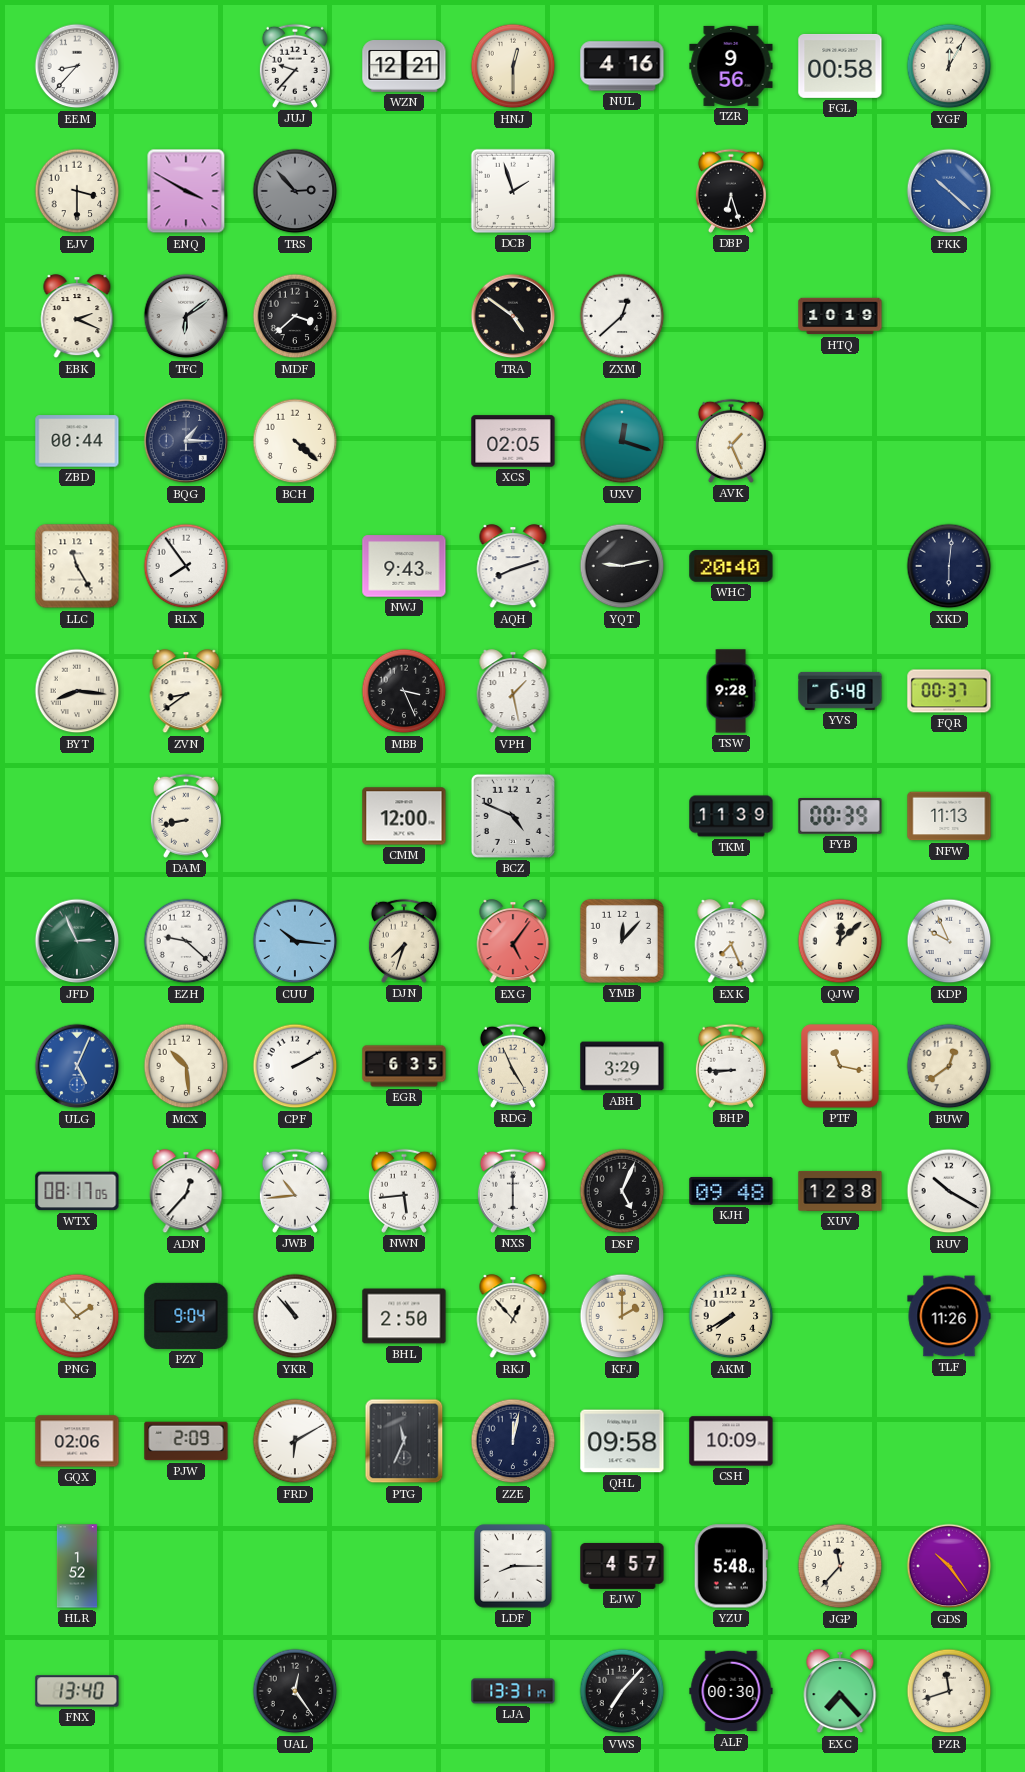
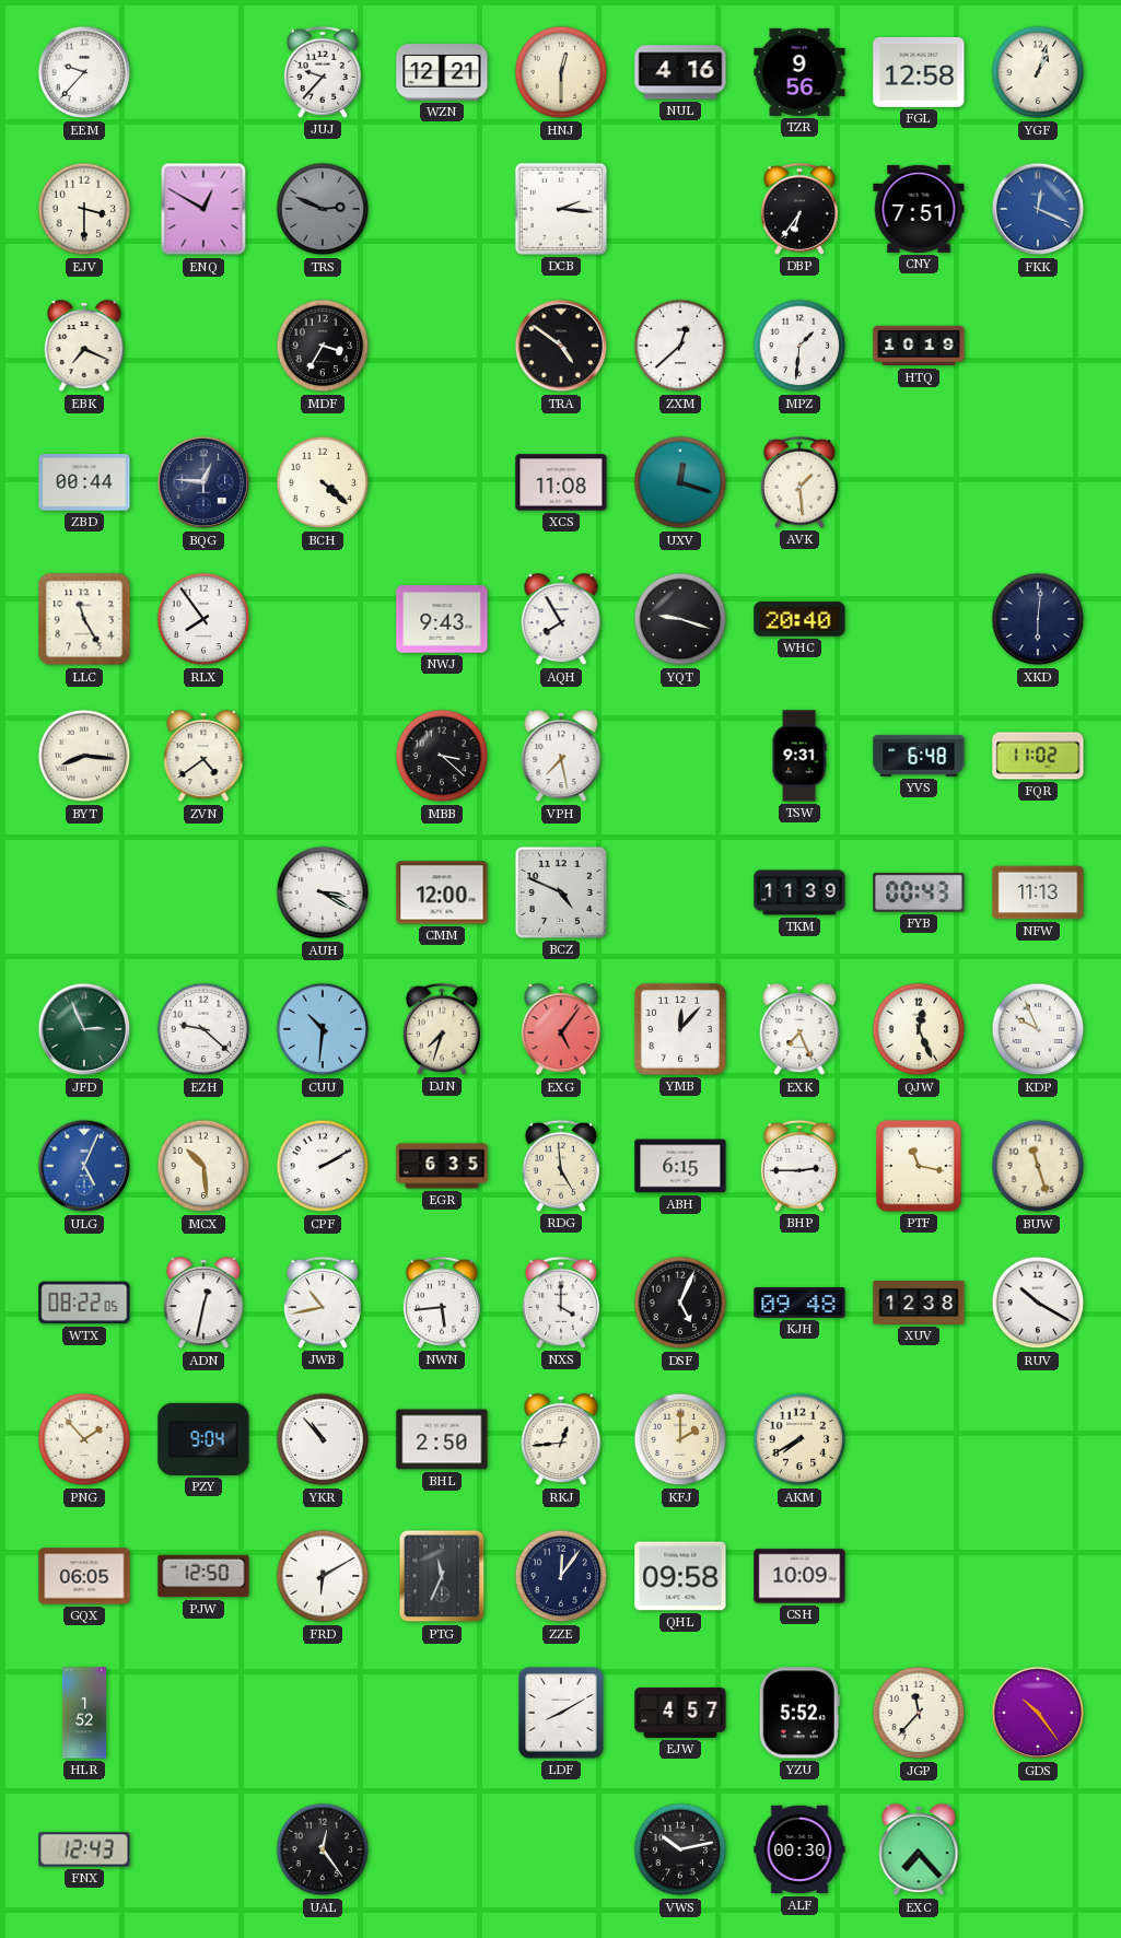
EEM: 8:37 -> 9:37 (84, 72)
FGL: 00:58 -> 12:58 (919, 72)
YGF: 12:05 -> 1:03 (1038, 72)
ENQ: 3:50 -> 12:50 (203, 209)
TRS: 2:53 -> 2:49 (323, 209)
DCB: 1:57 -> 2:16 (561, 209)
DBP: 6:27 -> 6:36 (799, 209)
CNY: none -> 7:51 (919, 209)
FKK: 10:22 -> 12:19 (1038, 209)
EBK: 2:19 -> 7:19 (84, 347)
TFC: 6:09 -> none (186, 316)
MDF: 3:38 -> 3:35 (323, 346)
MPZ: none -> 1:31 (799, 346)
BQG: 1:15 -> 12:46 (203, 482)
XCS: 02:05 -> 11:08 (561, 482)
AVK: 1:26 -> 1:29 (799, 482)
AQH: 8:12 -> 7:55 (561, 620)
YQT: 9:13 -> 9:18 (680, 619)
ZVN: 8:39 -> 4:39 (203, 757)
MBB: 3:26 -> 3:22 (442, 756)
VPH: 1:28 -> 7:28 (561, 757)
TSW: 9:28 -> 9:31 (799, 756)
FQR: 00:37 -> 11:02 (1038, 756)
DAM: 8:43 -> none (186, 816)
AUH: none -> 3:20 (323, 892)
FYB: 00:39 -> 00:43 (919, 894)
CUU: 10:16 -> 10:31 (323, 1029)
QJW: 12:08 -> 12:26 (919, 1029)
RDG: 4:56 -> 4:59 (561, 1166)
ABH: 3:29 -> 6:15 (680, 1166)
BHP: 8:45 -> 2:45 (799, 1166)
BUW: 12:39 -> 11:27 (1038, 1166)
WTX: 08:17 -> 08:22 (84, 1303)
ADN: 12:37 -> 12:32 (203, 1304)
JWB: 10:44 -> 10:43 (323, 1303)
NXS: 6:00 -> 4:00 (561, 1303)
RKJ: 12:53 -> 12:44 (561, 1440)
TLF: 11:26 -> none (949, 1316)
GQX: 02:06 -> 06:05 (84, 1576)
PJW: 2:09 -> 12:50 (203, 1576)
ZZE: 12:02 -> 12:06 (561, 1576)
LDF: 8:15 -> 8:10 (561, 1713)
YZU: 5:48 -> 5:52 (799, 1713)
FNX: 13:40 -> 12:43 (84, 1849)
LJA: 13:31 -> none (513, 1691)
VWS: 7:07 -> 10:13 (680, 1849)
PZR: 11:42 -> none (949, 1691)
